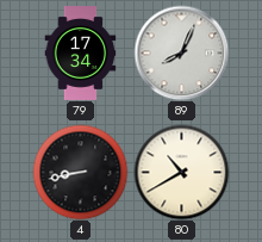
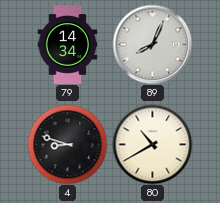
79: 17:34 -> 14:34 (68, 45)
4: 8:43 -> 8:48 (67, 144)
